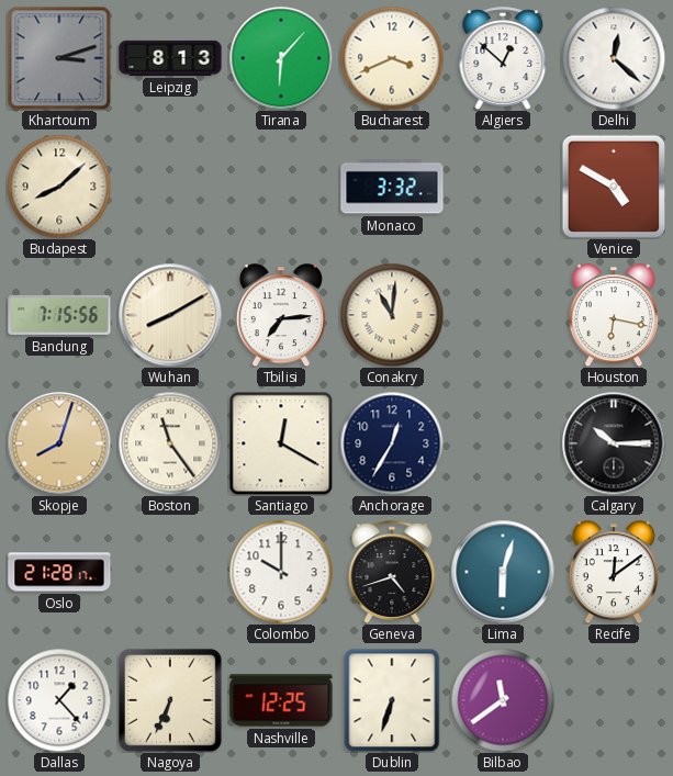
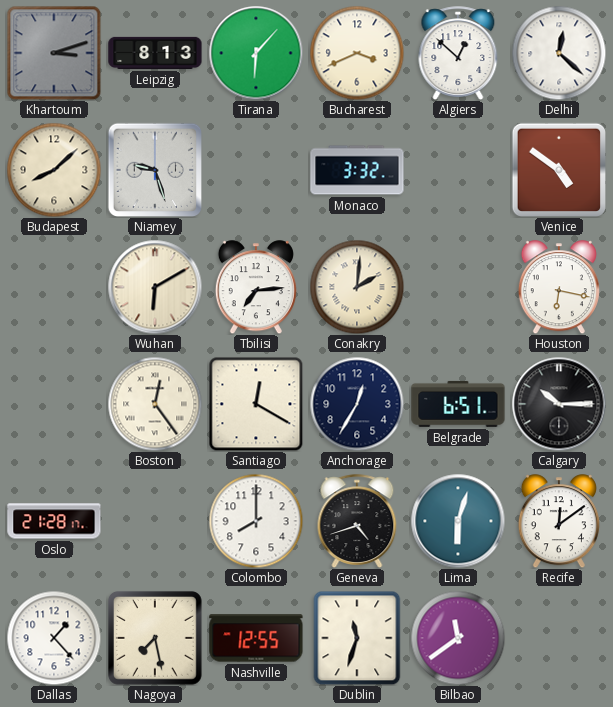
Niamey: none -> 9:27 (154, 169)
Venice: 4:50 -> 4:51 (558, 169)
Bandung: 7:15 -> none (59, 315)
Wuhan: 8:10 -> 6:10 (155, 287)
Conakry: 11:01 -> 2:01 (357, 287)
Skopje: 8:03 -> none (59, 443)
Boston: 11:24 -> 12:24 (155, 404)
Belgrade: none -> 6:51 (458, 404)
Colombo: 10:00 -> 8:00 (256, 521)
Nagoya: 6:34 -> 7:28 (155, 638)
Nashville: 12:25 -> 12:55 (256, 638)
Dublin: 6:33 -> 11:33 (357, 638)
